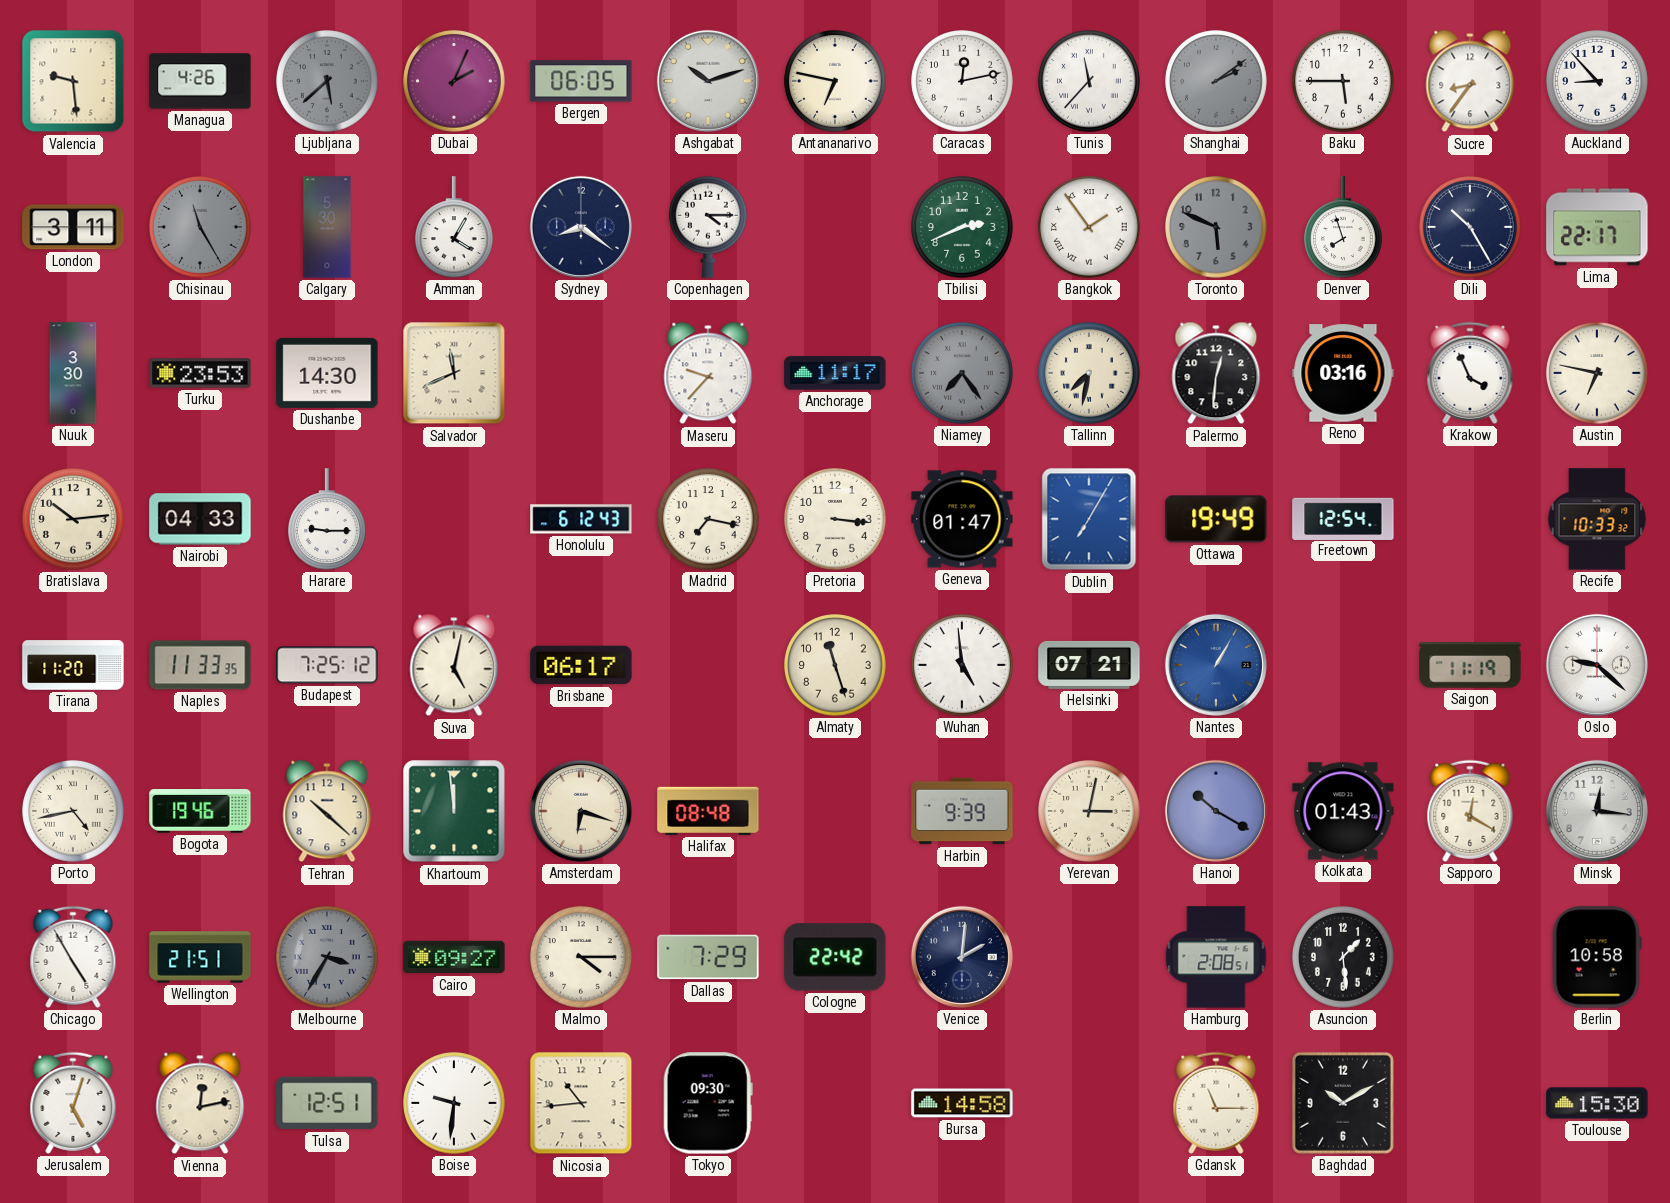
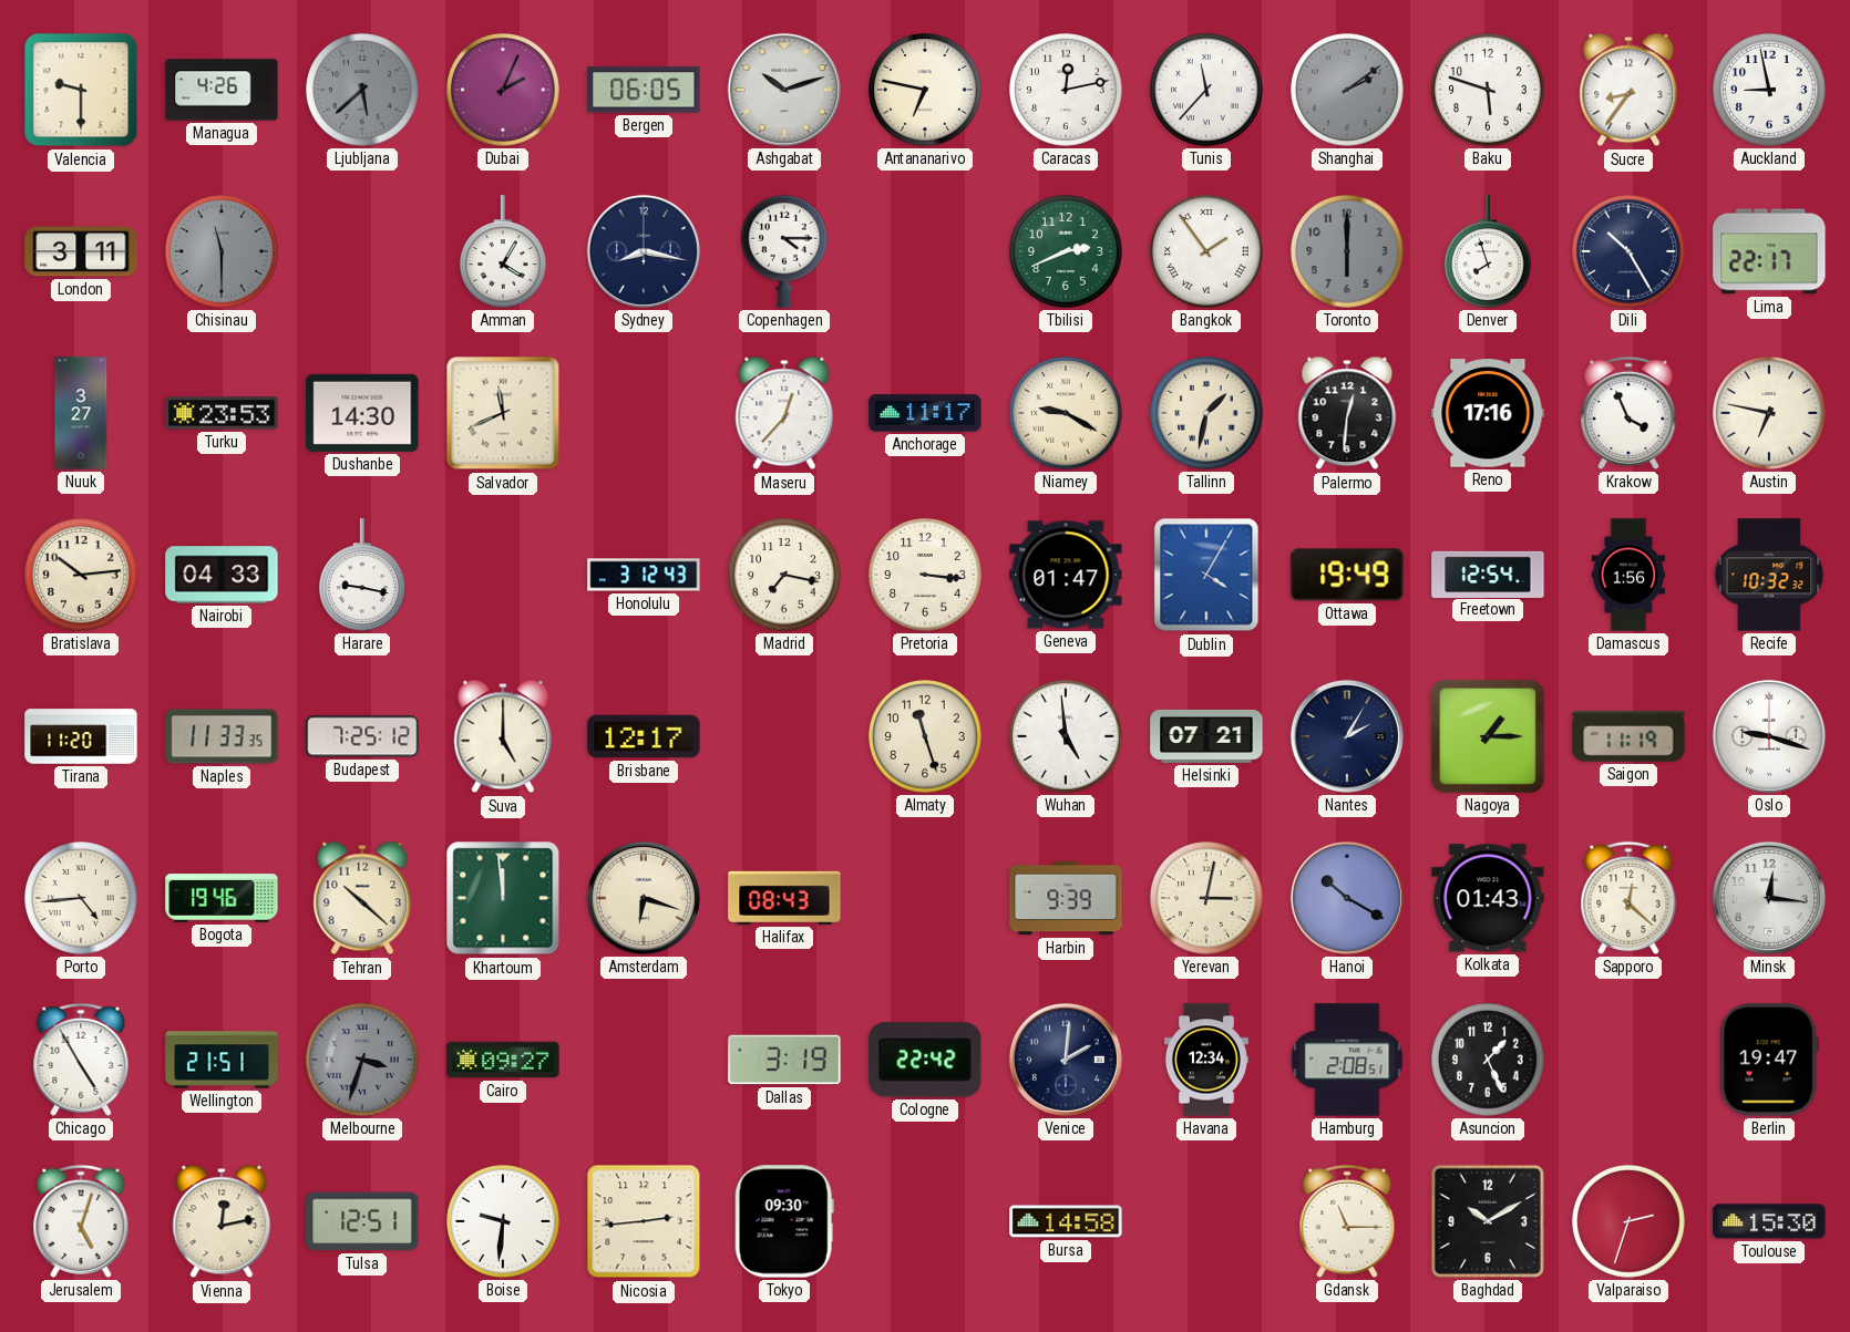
Valencia: 9:29 -> 9:30 (81, 90)
Baku: 5:45 -> 5:48 (1488, 90)
Auckland: 8:53 -> 8:58 (1769, 90)
Chisinau: 11:25 -> 11:30 (222, 251)
Calgary: 5:30 -> none (327, 227)
Sydney: 8:21 -> 8:17 (644, 251)
Toronto: 5:49 -> 6:00 (1347, 251)
Nuuk: 3:30 -> 3:27 (81, 413)
Maseru: 9:37 -> 12:37 (784, 413)
Niamey: 7:24 -> 9:20 (1066, 413)
Niamey dial: grey -> cream (1066, 413)
Tallinn: 7:32 -> 1:32 (1206, 413)
Reno: 03:16 -> 17:16 (1488, 413)
Harare: 9:15 -> 9:17 (363, 575)
Honolulu: 6:12 -> 3:12 (644, 575)
Dublin: 7:05 -> 4:05 (1206, 575)
Damascus: none -> 1:56 (1627, 575)
Recife: 10:33 -> 10:32 (1769, 575)
Suva: 5:02 -> 5:00 (503, 736)
Brisbane: 06:17 -> 12:17 (644, 736)
Nantes: 1:05 -> 2:05 (1347, 736)
Nantes dial: blue -> navy (1347, 736)
Nagoya: none -> 1:15 (1488, 736)
Oslo: 9:22 -> 9:18 (1769, 736)
Porto: 4:43 -> 4:44 (81, 898)
Halifax: 08:48 -> 08:43 (784, 898)
Sapporo: 12:20 -> 12:22 (1628, 898)
Melbourne: 3:35 -> 3:33 (362, 1060)
Malmo: 4:15 -> none (581, 957)
Dallas: 7:29 -> 3:19 (784, 1060)
Havana: none -> 12:34 (1206, 1060)
Asuncion: 1:29 -> 1:26 (1488, 1060)
Berlin: 10:58 -> 19:47 (1769, 1060)
Nicosia: 10:44 -> 2:44 (644, 1221)
Valparaiso: none -> 2:33 (1628, 1221)
